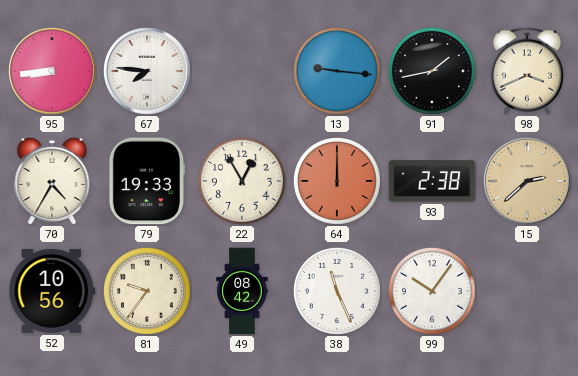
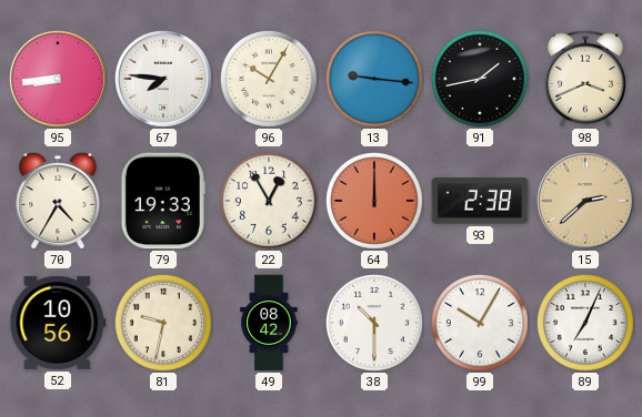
96: none -> 10:05 (269, 79)
81: 9:36 -> 9:32 (163, 323)
38: 11:26 -> 10:30 (374, 323)
99: 10:06 -> 10:05 (480, 323)
89: none -> 7:04 (585, 323)
